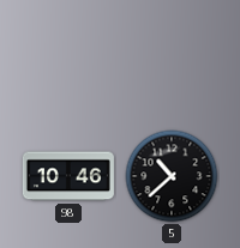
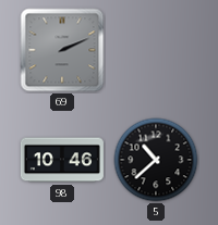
69: none -> 2:11 (62, 50)
